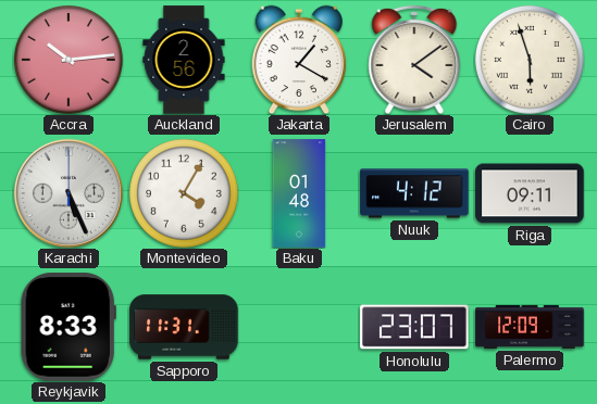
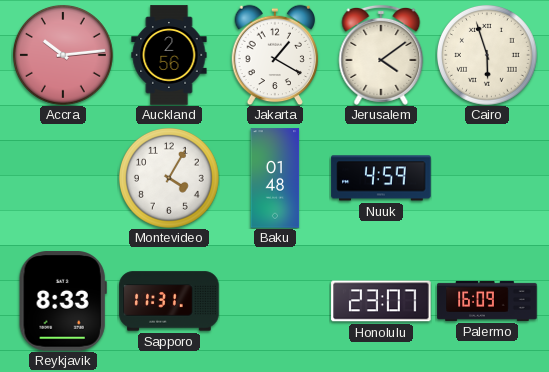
Karachi: 5:26 -> none (69, 193)
Nuuk: 4:12 -> 4:59 (381, 178)
Riga: 09:11 -> none (530, 193)
Palermo: 12:09 -> 16:09 (487, 301)
